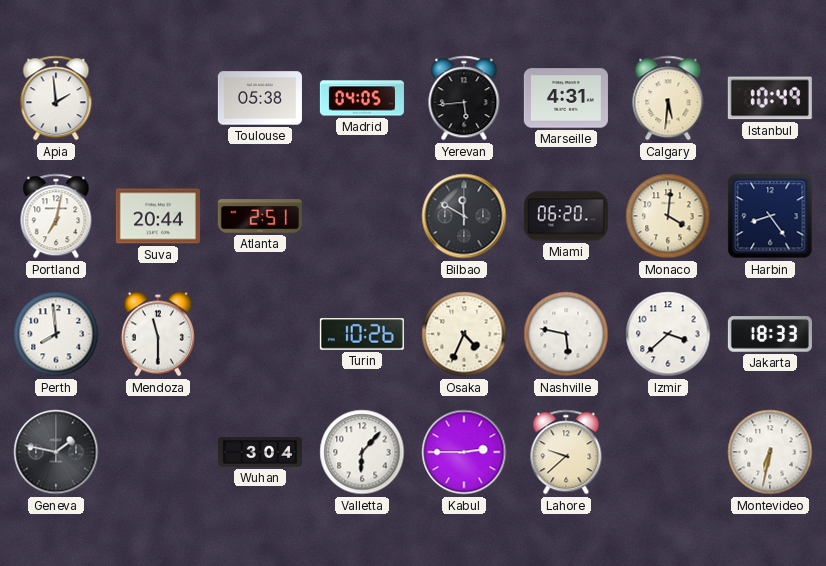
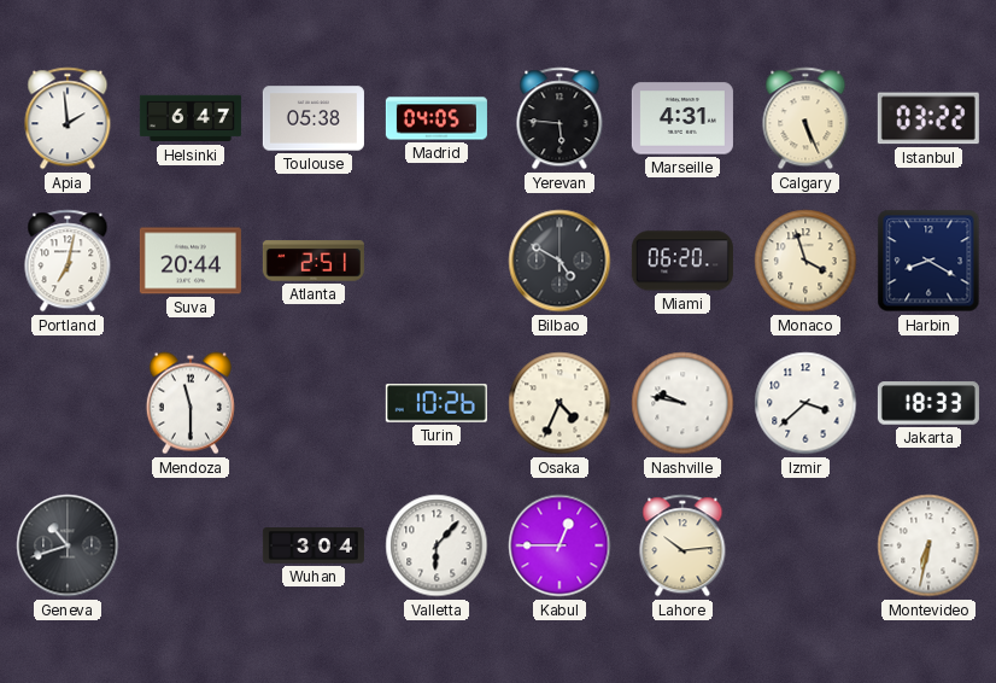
Helsinki: none -> 6:47 (191, 118)
Yerevan: 5:44 -> 5:46 (559, 118)
Calgary: 5:31 -> 5:26 (805, 118)
Istanbul: 10:49 -> 03:22 (928, 118)
Bilbao: 11:50 -> 4:50 (559, 261)
Monaco: 4:01 -> 3:57 (805, 261)
Harbin: 8:24 -> 8:20 (928, 261)
Perth: 7:59 -> none (56, 334)
Nashville: 5:47 -> 9:47 (682, 403)
Geneva: 1:47 -> 10:42 (68, 545)
Kabul: 2:45 -> 12:45 (559, 545)
Lahore: 9:38 -> 10:14 (682, 545)
